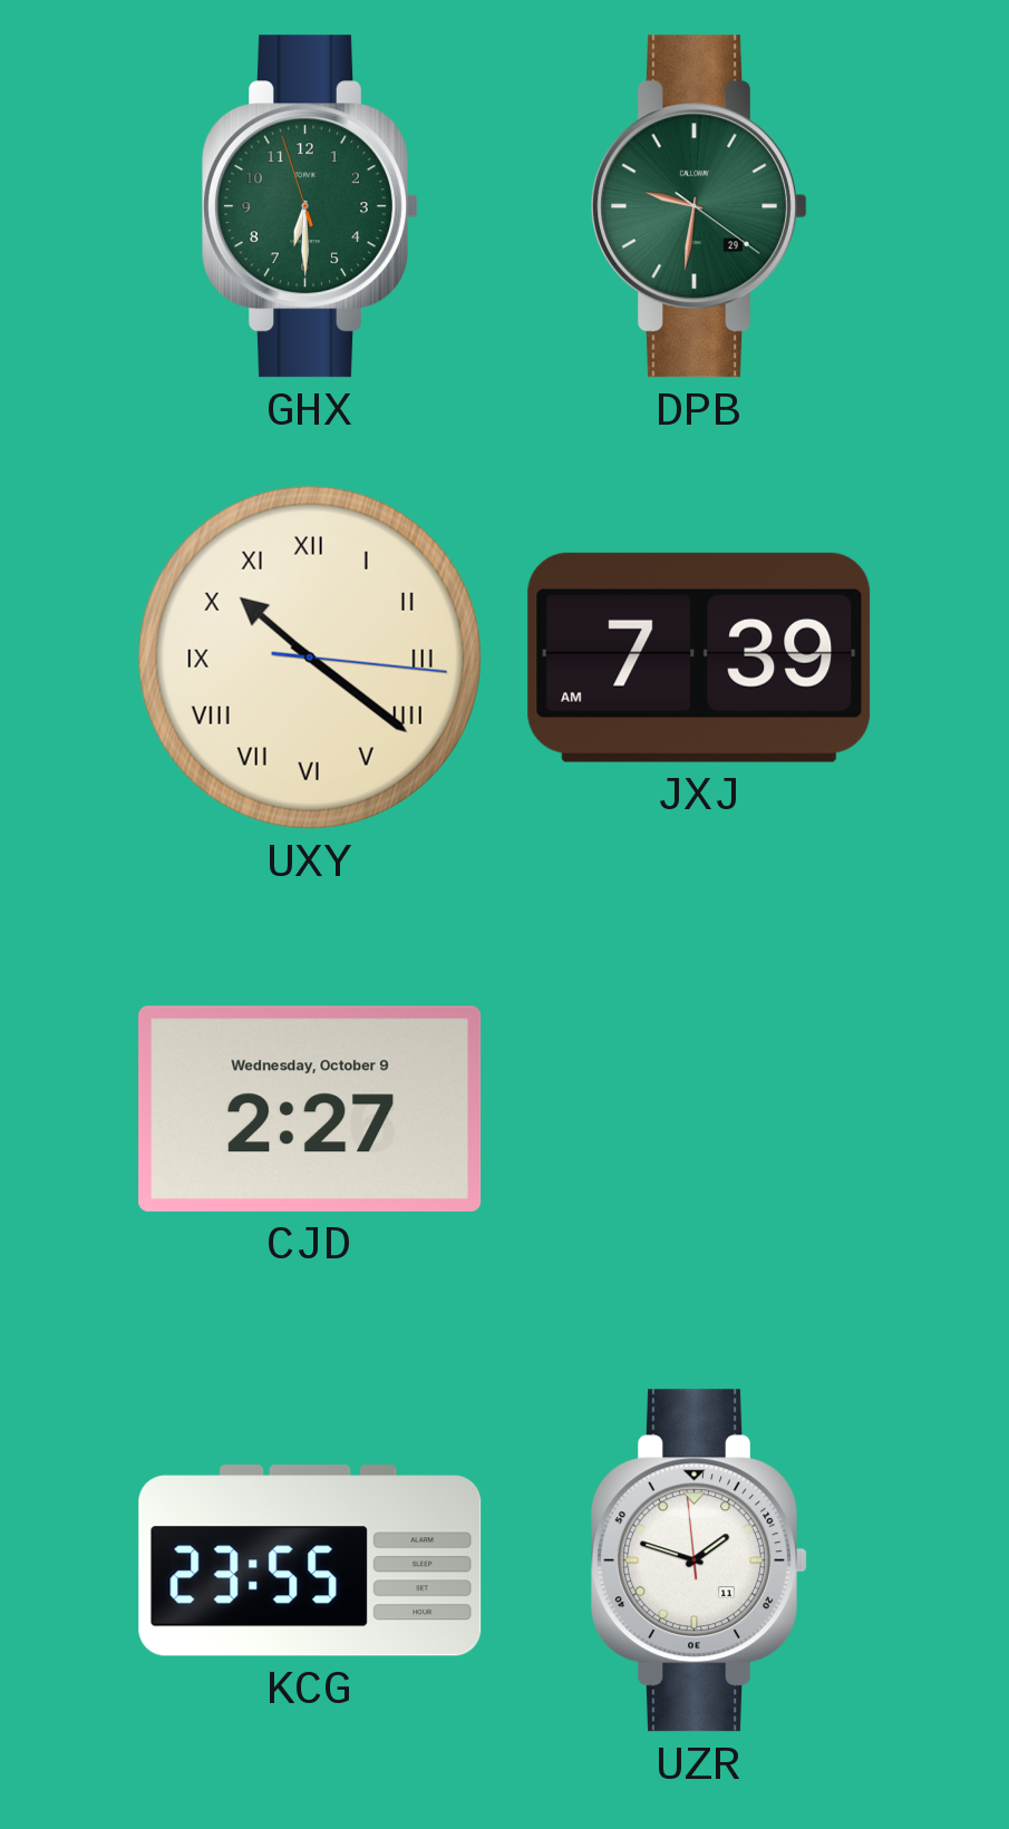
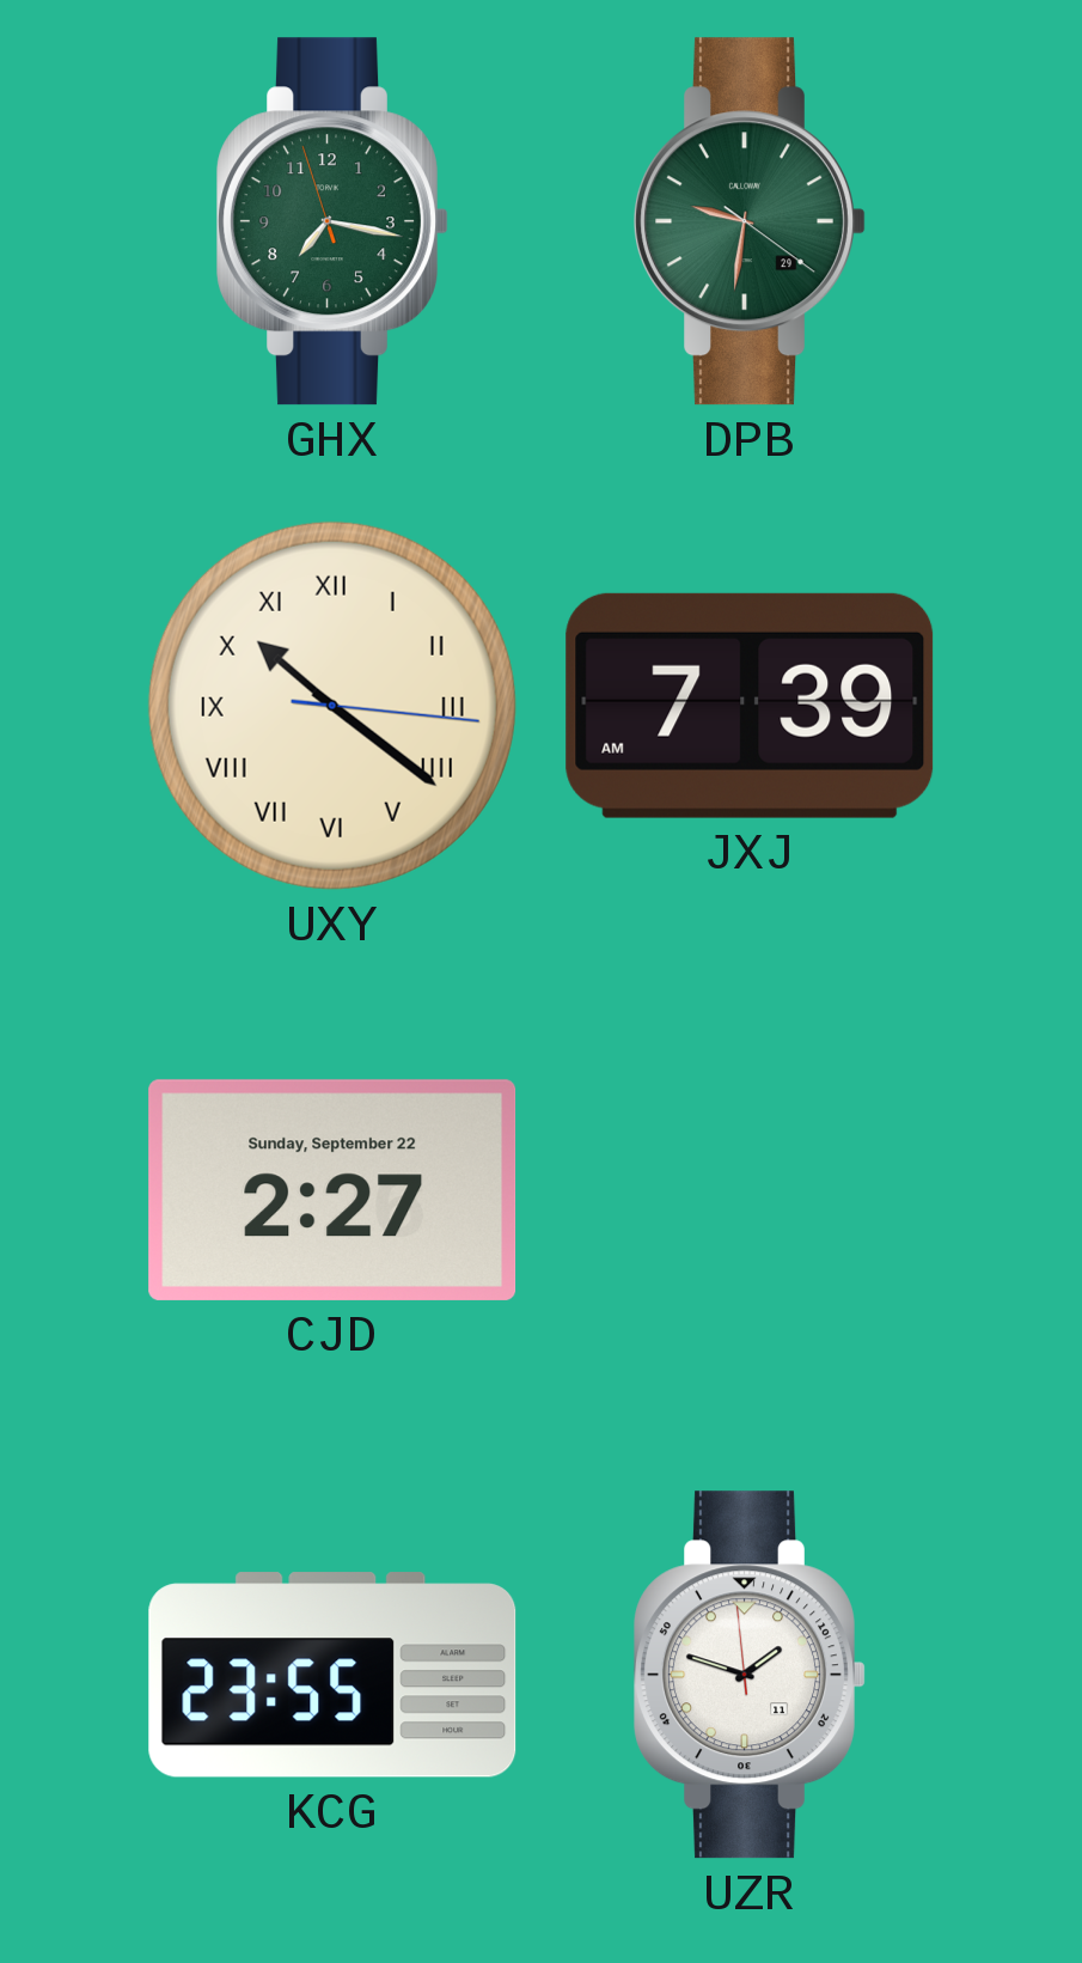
GHX: 6:29 -> 7:16 (332, 221)
CJD date: Wednesday, October 9 -> Sunday, September 22 (332, 1190)
